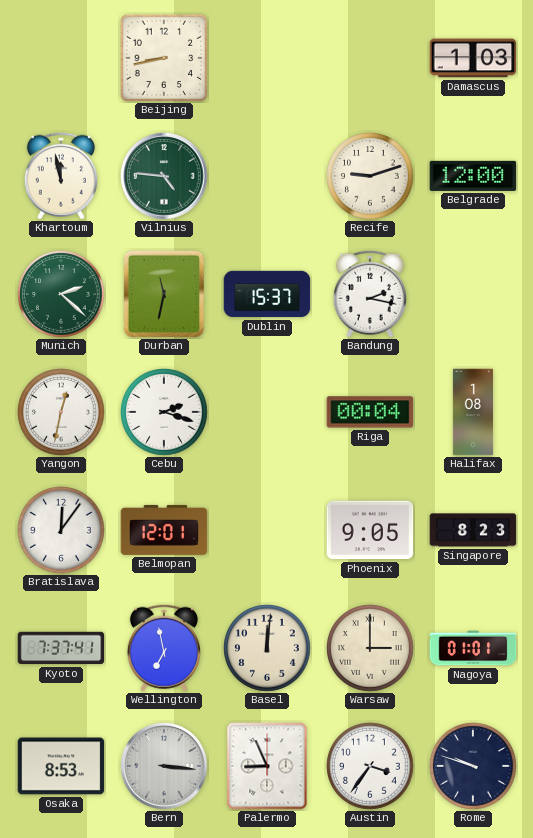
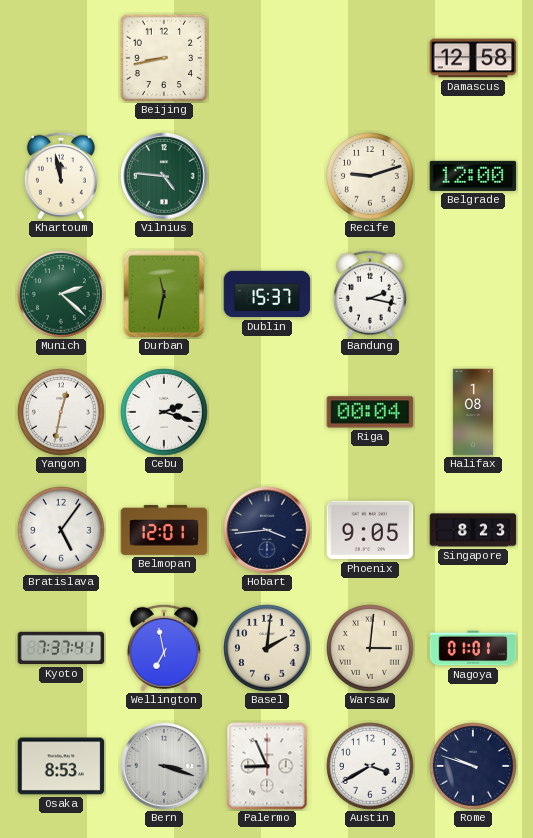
Damascus: 1:03 -> 12:58 (473, 58)
Bratislava: 12:06 -> 5:06 (61, 530)
Hobart: none -> 3:44 (267, 530)
Basel: 12:01 -> 2:01 (267, 648)
Warsaw: 3:00 -> 3:01 (370, 648)
Bern: 3:16 -> 3:18 (164, 766)
Austin: 3:36 -> 3:40 (370, 766)
